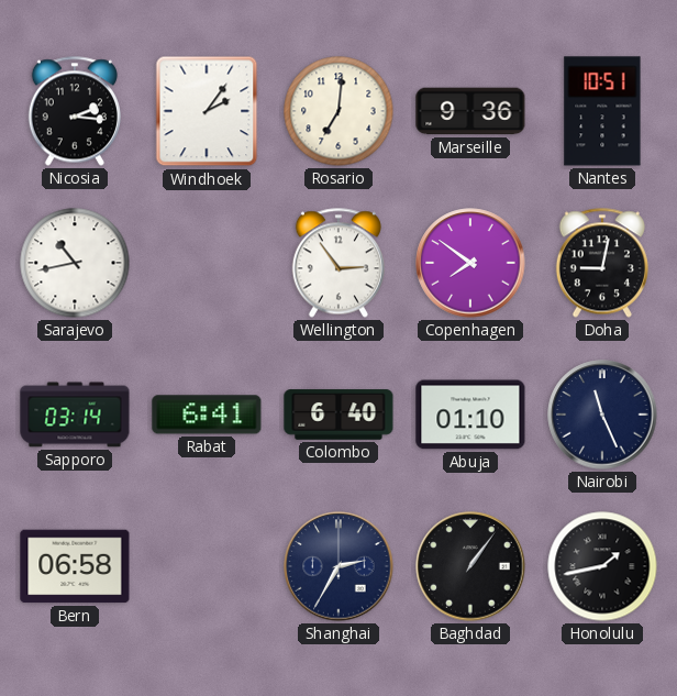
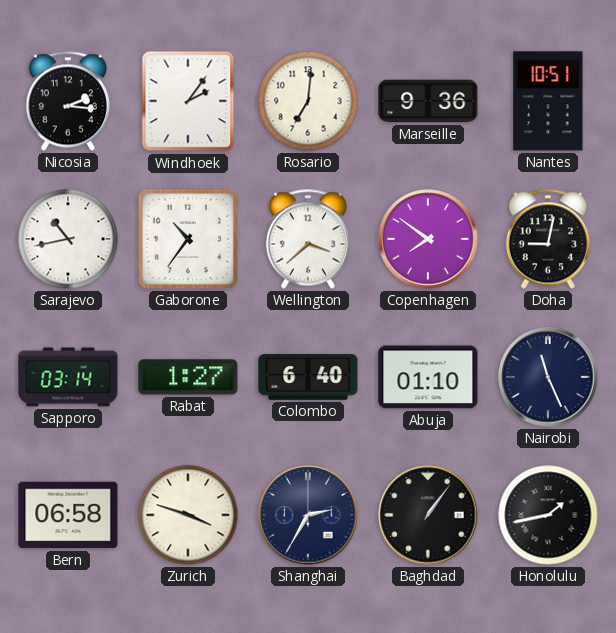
Gaborone: none -> 10:36 (188, 239)
Wellington: 2:54 -> 3:38 (308, 239)
Rabat: 6:41 -> 1:27 (188, 377)
Zurich: none -> 3:48 (188, 515)
